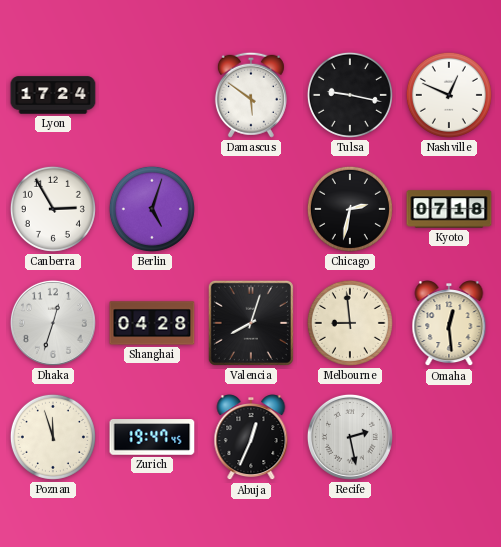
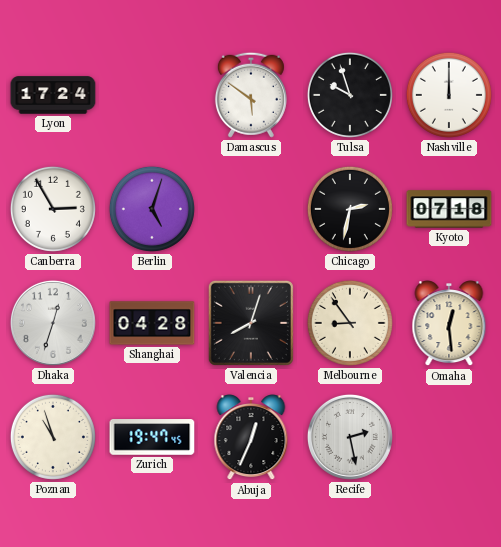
Tulsa: 9:17 -> 9:57 (350, 95)
Nashville: 12:49 -> 12:00 (449, 95)
Melbourne: 8:59 -> 8:54 (350, 323)
Poznan: 11:57 -> 10:57 (53, 437)
